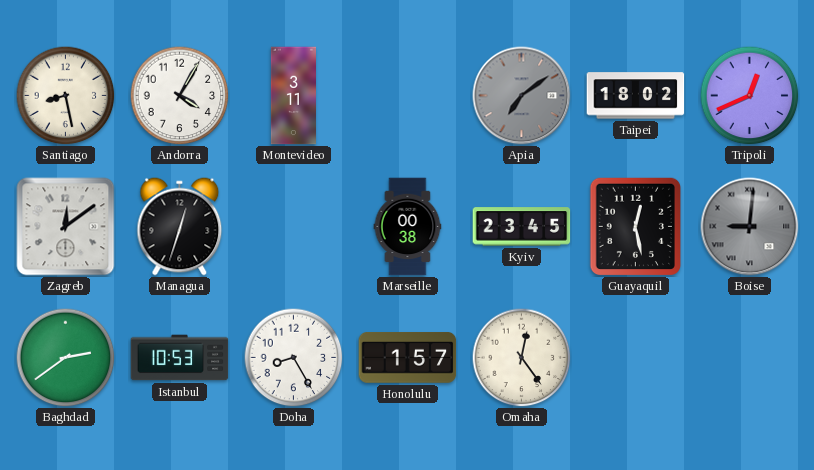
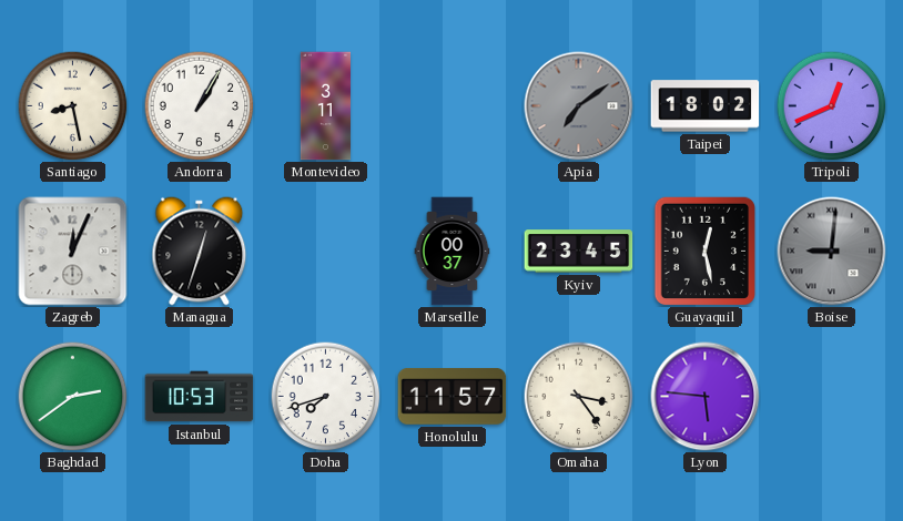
Andorra: 4:05 -> 1:05 (200, 106)
Zagreb: 12:09 -> 12:04 (73, 252)
Marseille: 00:38 -> 00:37 (453, 252)
Doha: 8:25 -> 7:42 (326, 397)
Honolulu: 1:57 -> 11:57 (453, 397)
Omaha: 12:24 -> 3:24 (579, 397)
Lyon: none -> 5:46 (706, 397)
